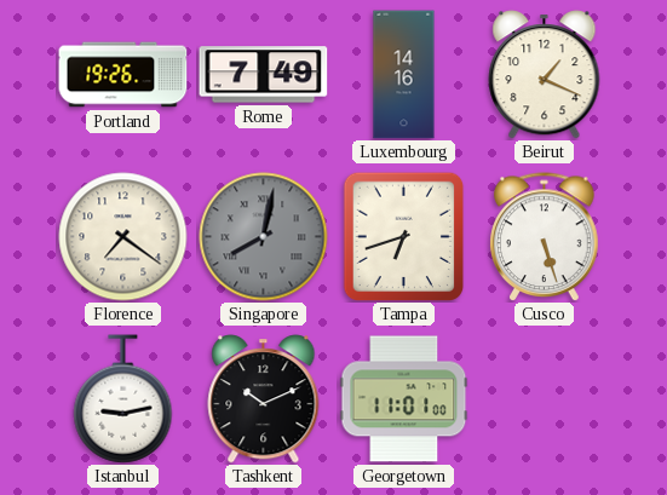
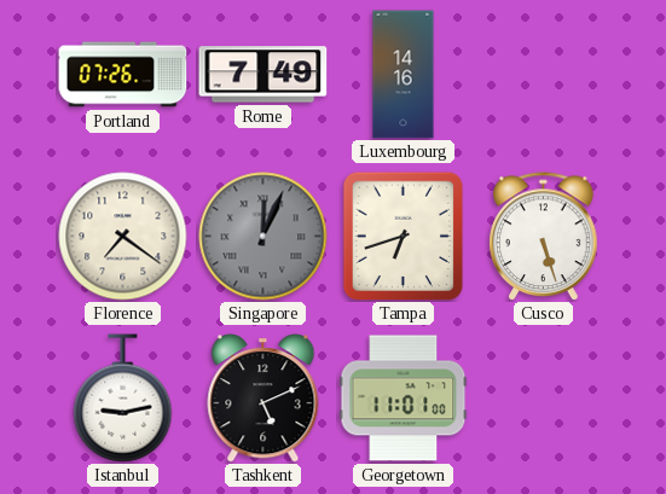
Portland: 19:26 -> 07:26 (123, 75)
Beirut: 1:19 -> none (545, 75)
Singapore: 8:02 -> 12:04 (263, 237)
Tashkent: 10:11 -> 5:11 (263, 399)
